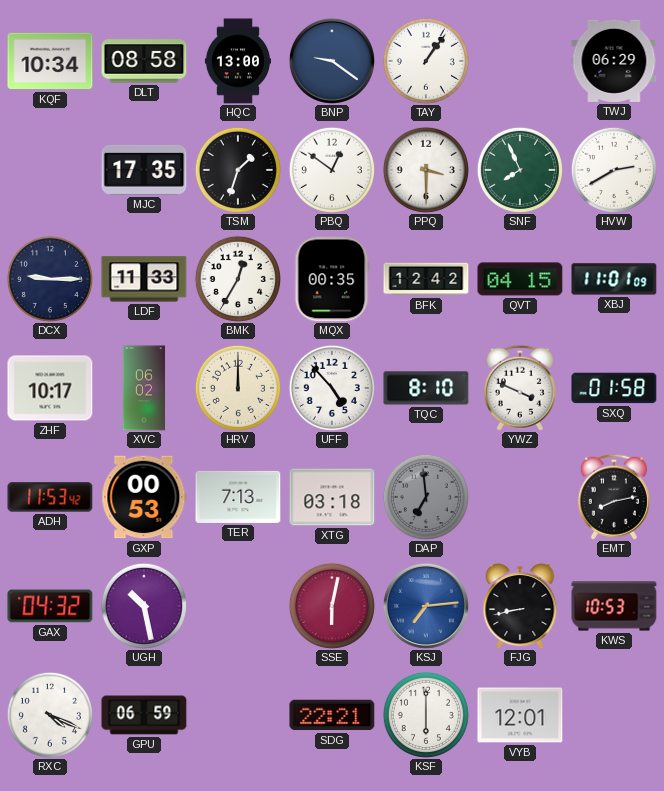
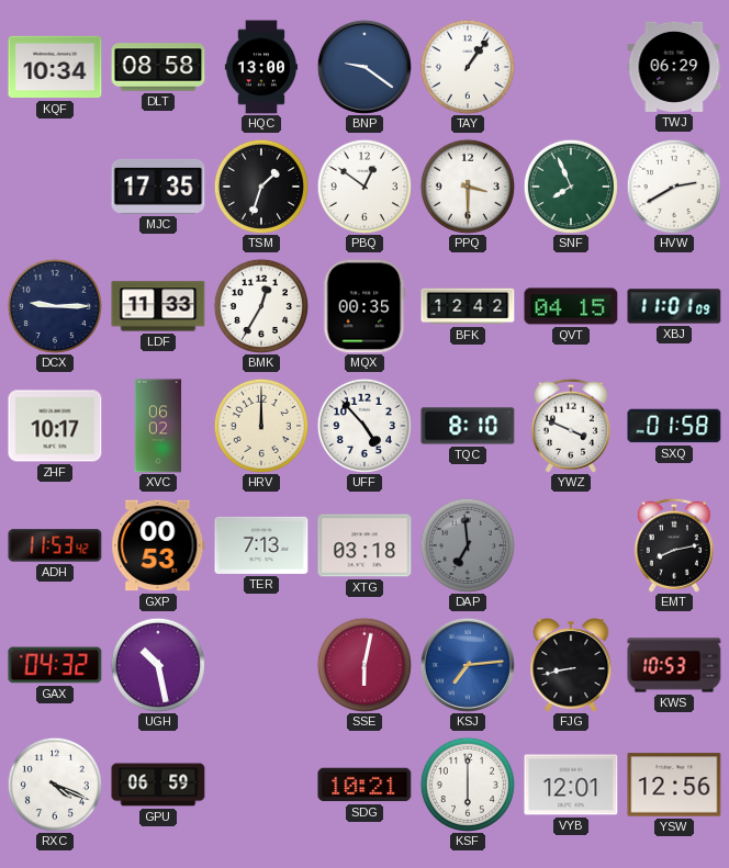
SDG: 22:21 -> 10:21 (365, 785)
YSW: none -> 12:56 (674, 785)
